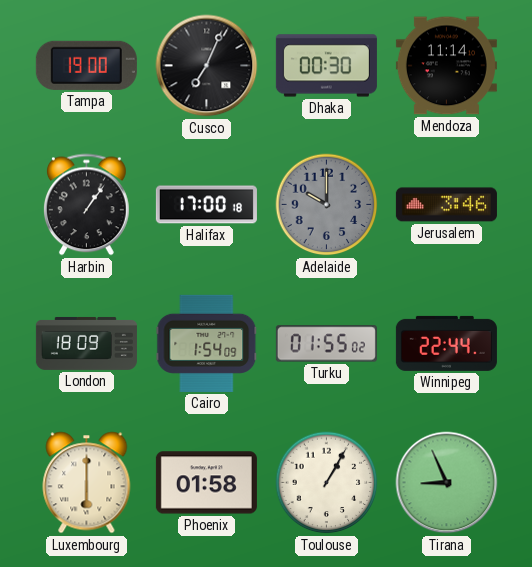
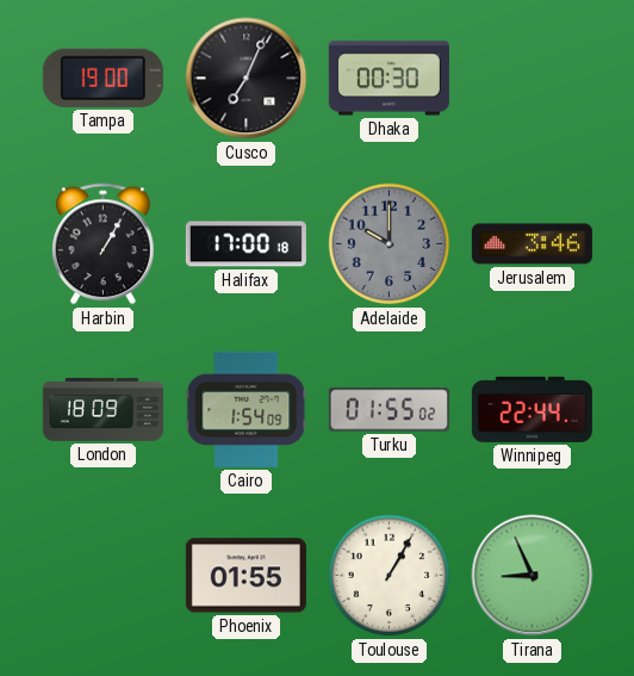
Mendoza: 11:14 -> none (446, 66)
Harbin: 1:06 -> 1:05 (102, 244)
Luxembourg: 6:00 -> none (87, 483)
Phoenix: 01:58 -> 01:55 (245, 576)
